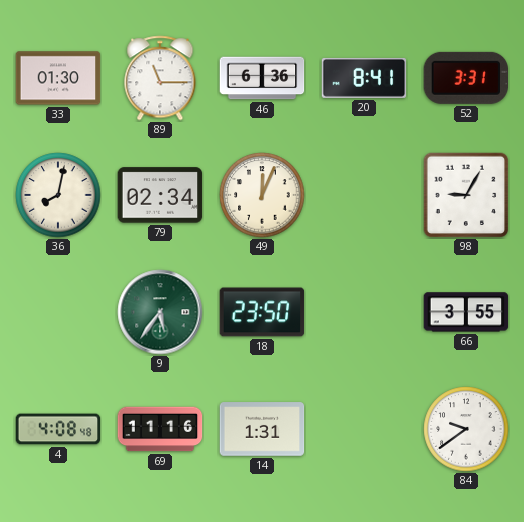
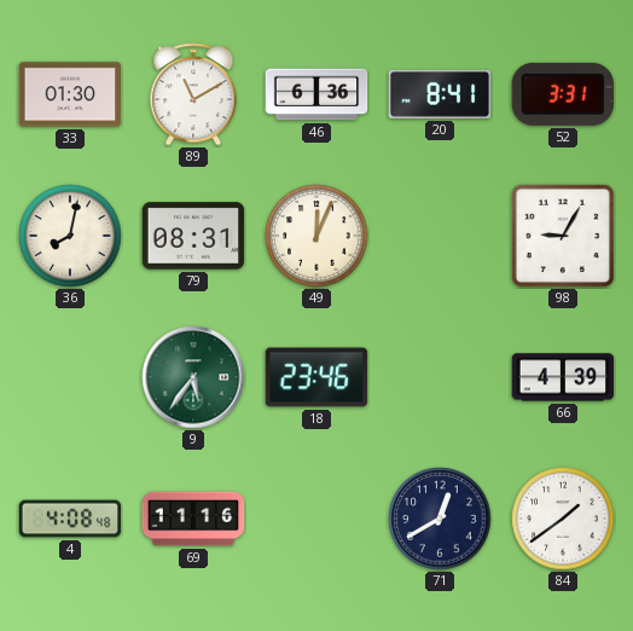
89: 11:15 -> 11:10 (193, 94)
79: 02:34 -> 08:31 (193, 236)
18: 23:50 -> 23:46 (316, 377)
66: 3:55 -> 4:39 (563, 377)
14: 1:31 -> none (262, 429)
71: none -> 12:40 (440, 519)
84: 9:39 -> 1:39 (563, 519)
